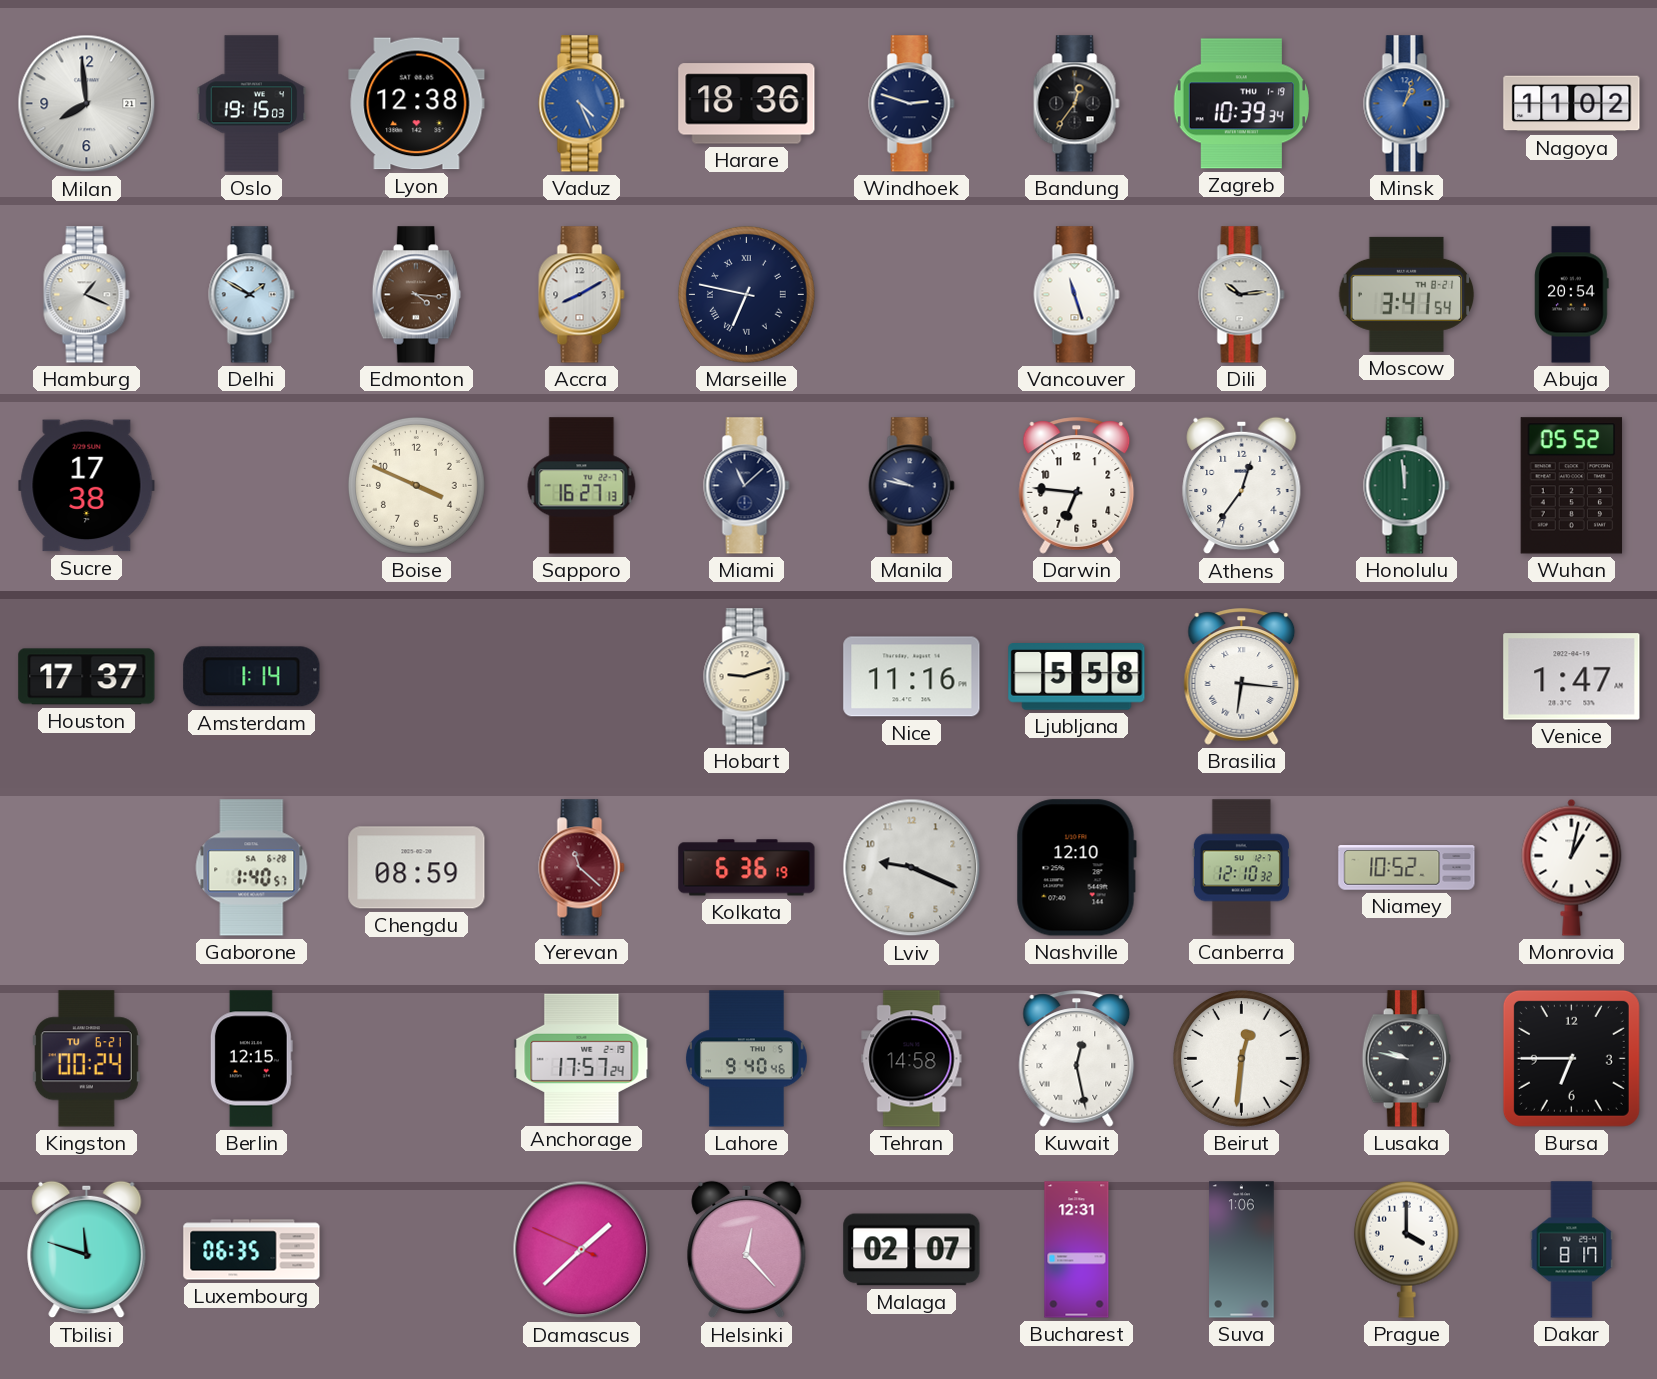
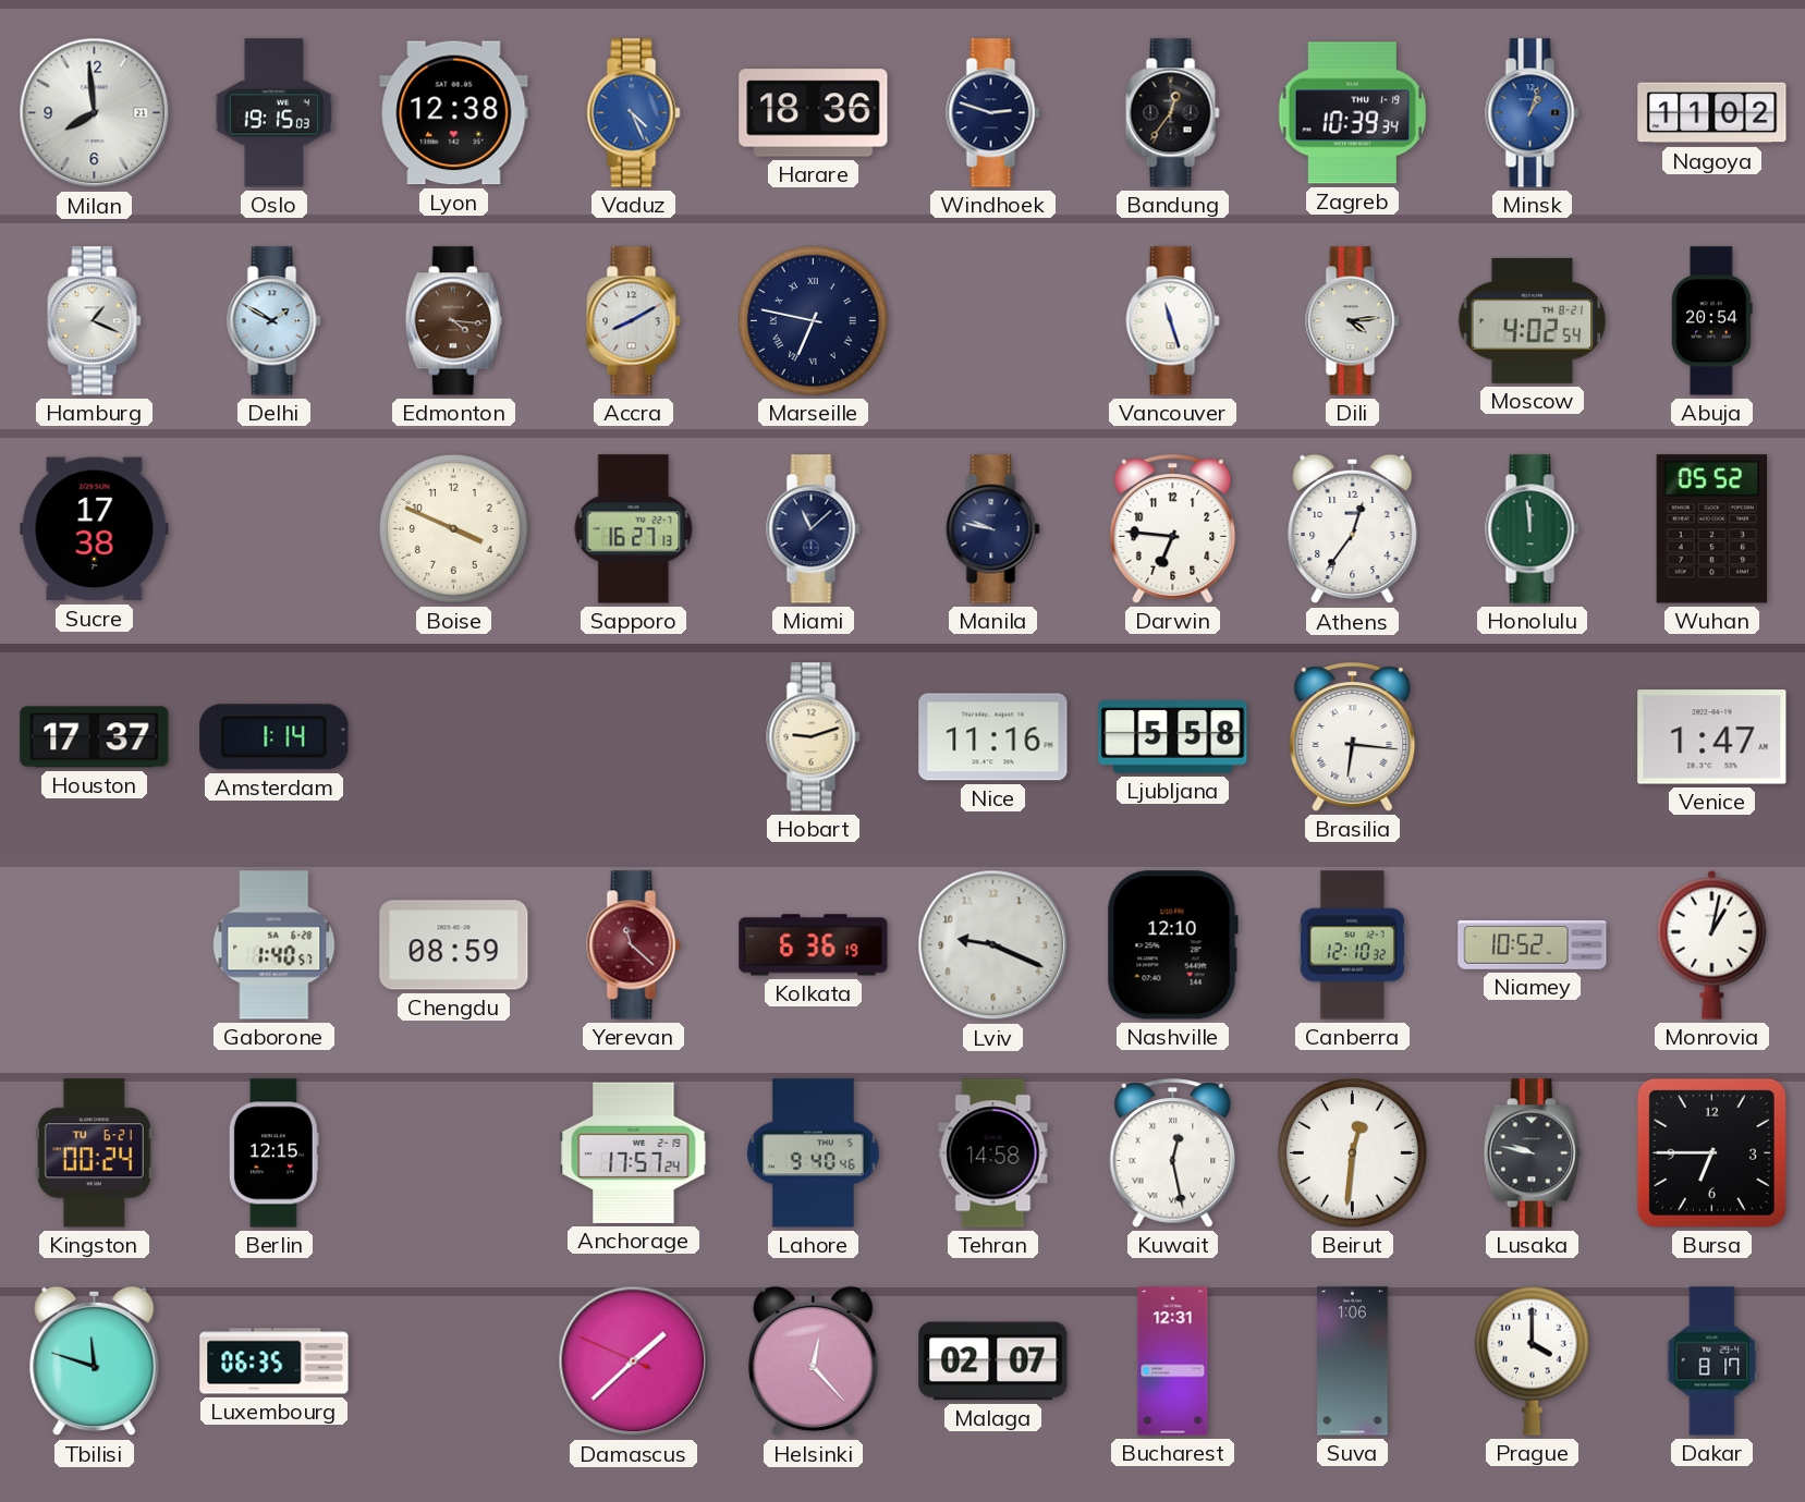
Dili: 10:14 -> 4:14 (1353, 321)
Moscow: 3:41 -> 4:02 (1533, 320)
